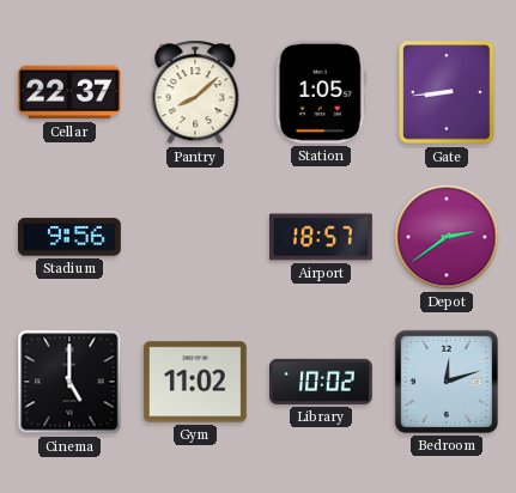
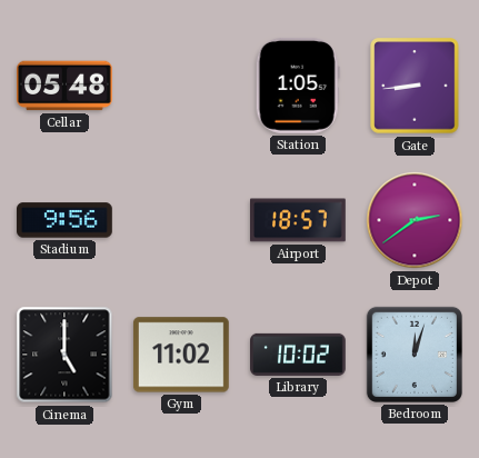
Cellar: 22:37 -> 05:48 (66, 86)
Pantry: 8:08 -> none (195, 92)
Bedroom: 12:12 -> 12:03 (415, 355)
